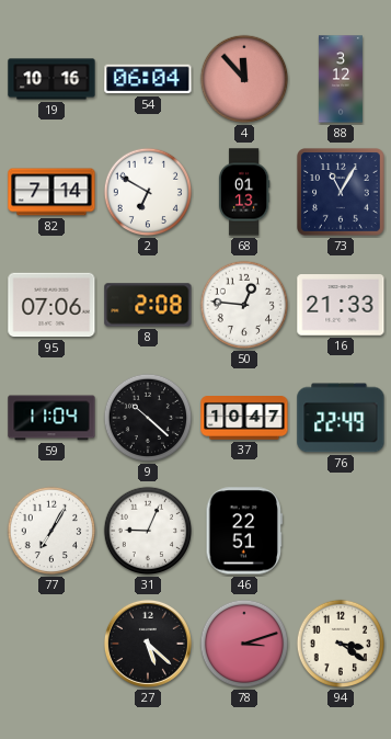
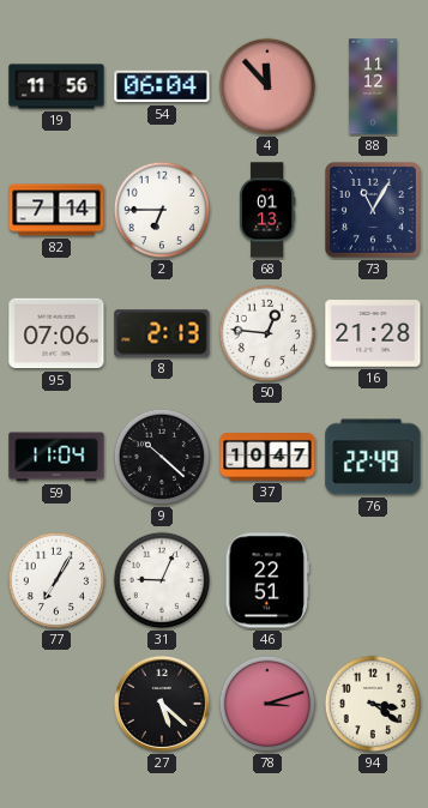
19: 10:16 -> 11:56 (56, 86)
88: 3:12 -> 11:12 (373, 86)
2: 6:50 -> 6:45 (162, 210)
8: 2:08 -> 2:13 (162, 333)
16: 21:33 -> 21:28 (373, 333)
